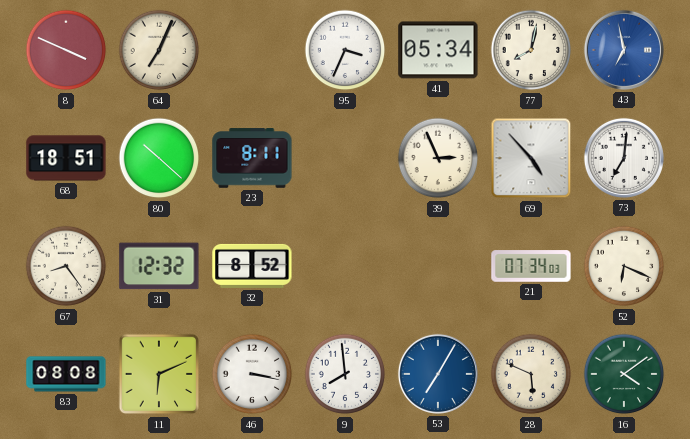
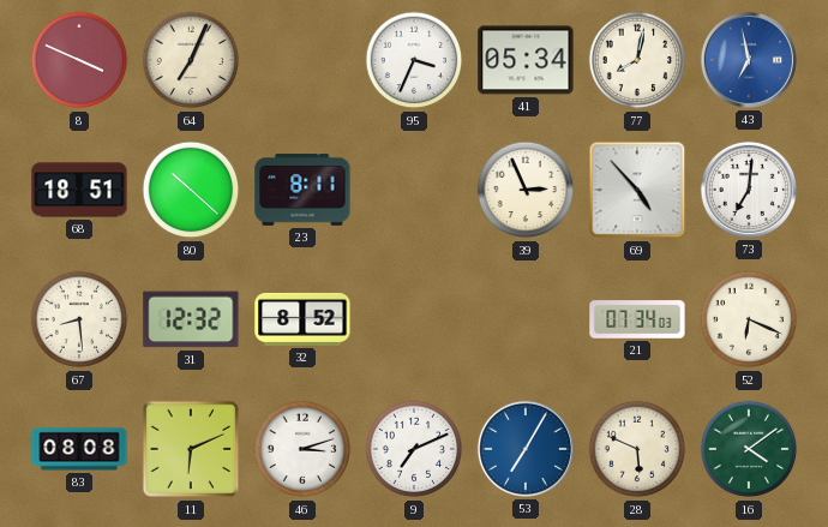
67: 8:24 -> 8:29 (79, 319)
46: 3:17 -> 3:12 (302, 449)
9: 7:59 -> 7:11 (414, 449)
